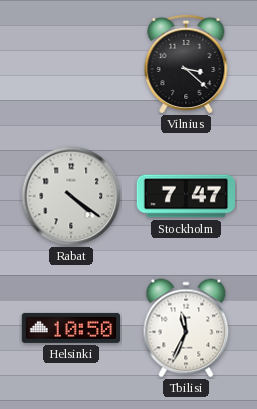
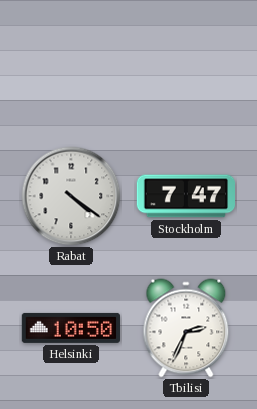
Vilnius: 3:22 -> none (186, 64)
Tbilisi: 11:34 -> 2:34 (186, 328)
